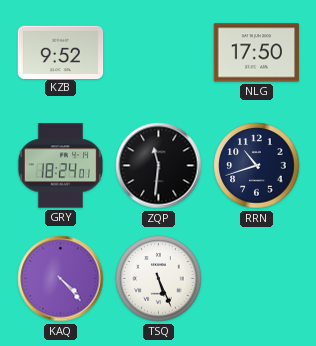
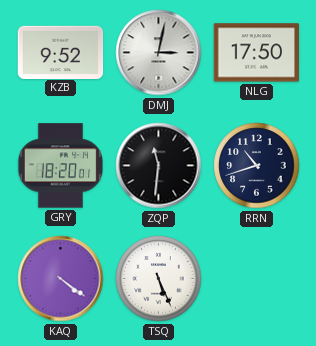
DMJ: none -> 3:02 (159, 53)
GRY: 18:24 -> 18:20 (60, 166)
KAQ: 4:23 -> 4:21 (61, 279)
